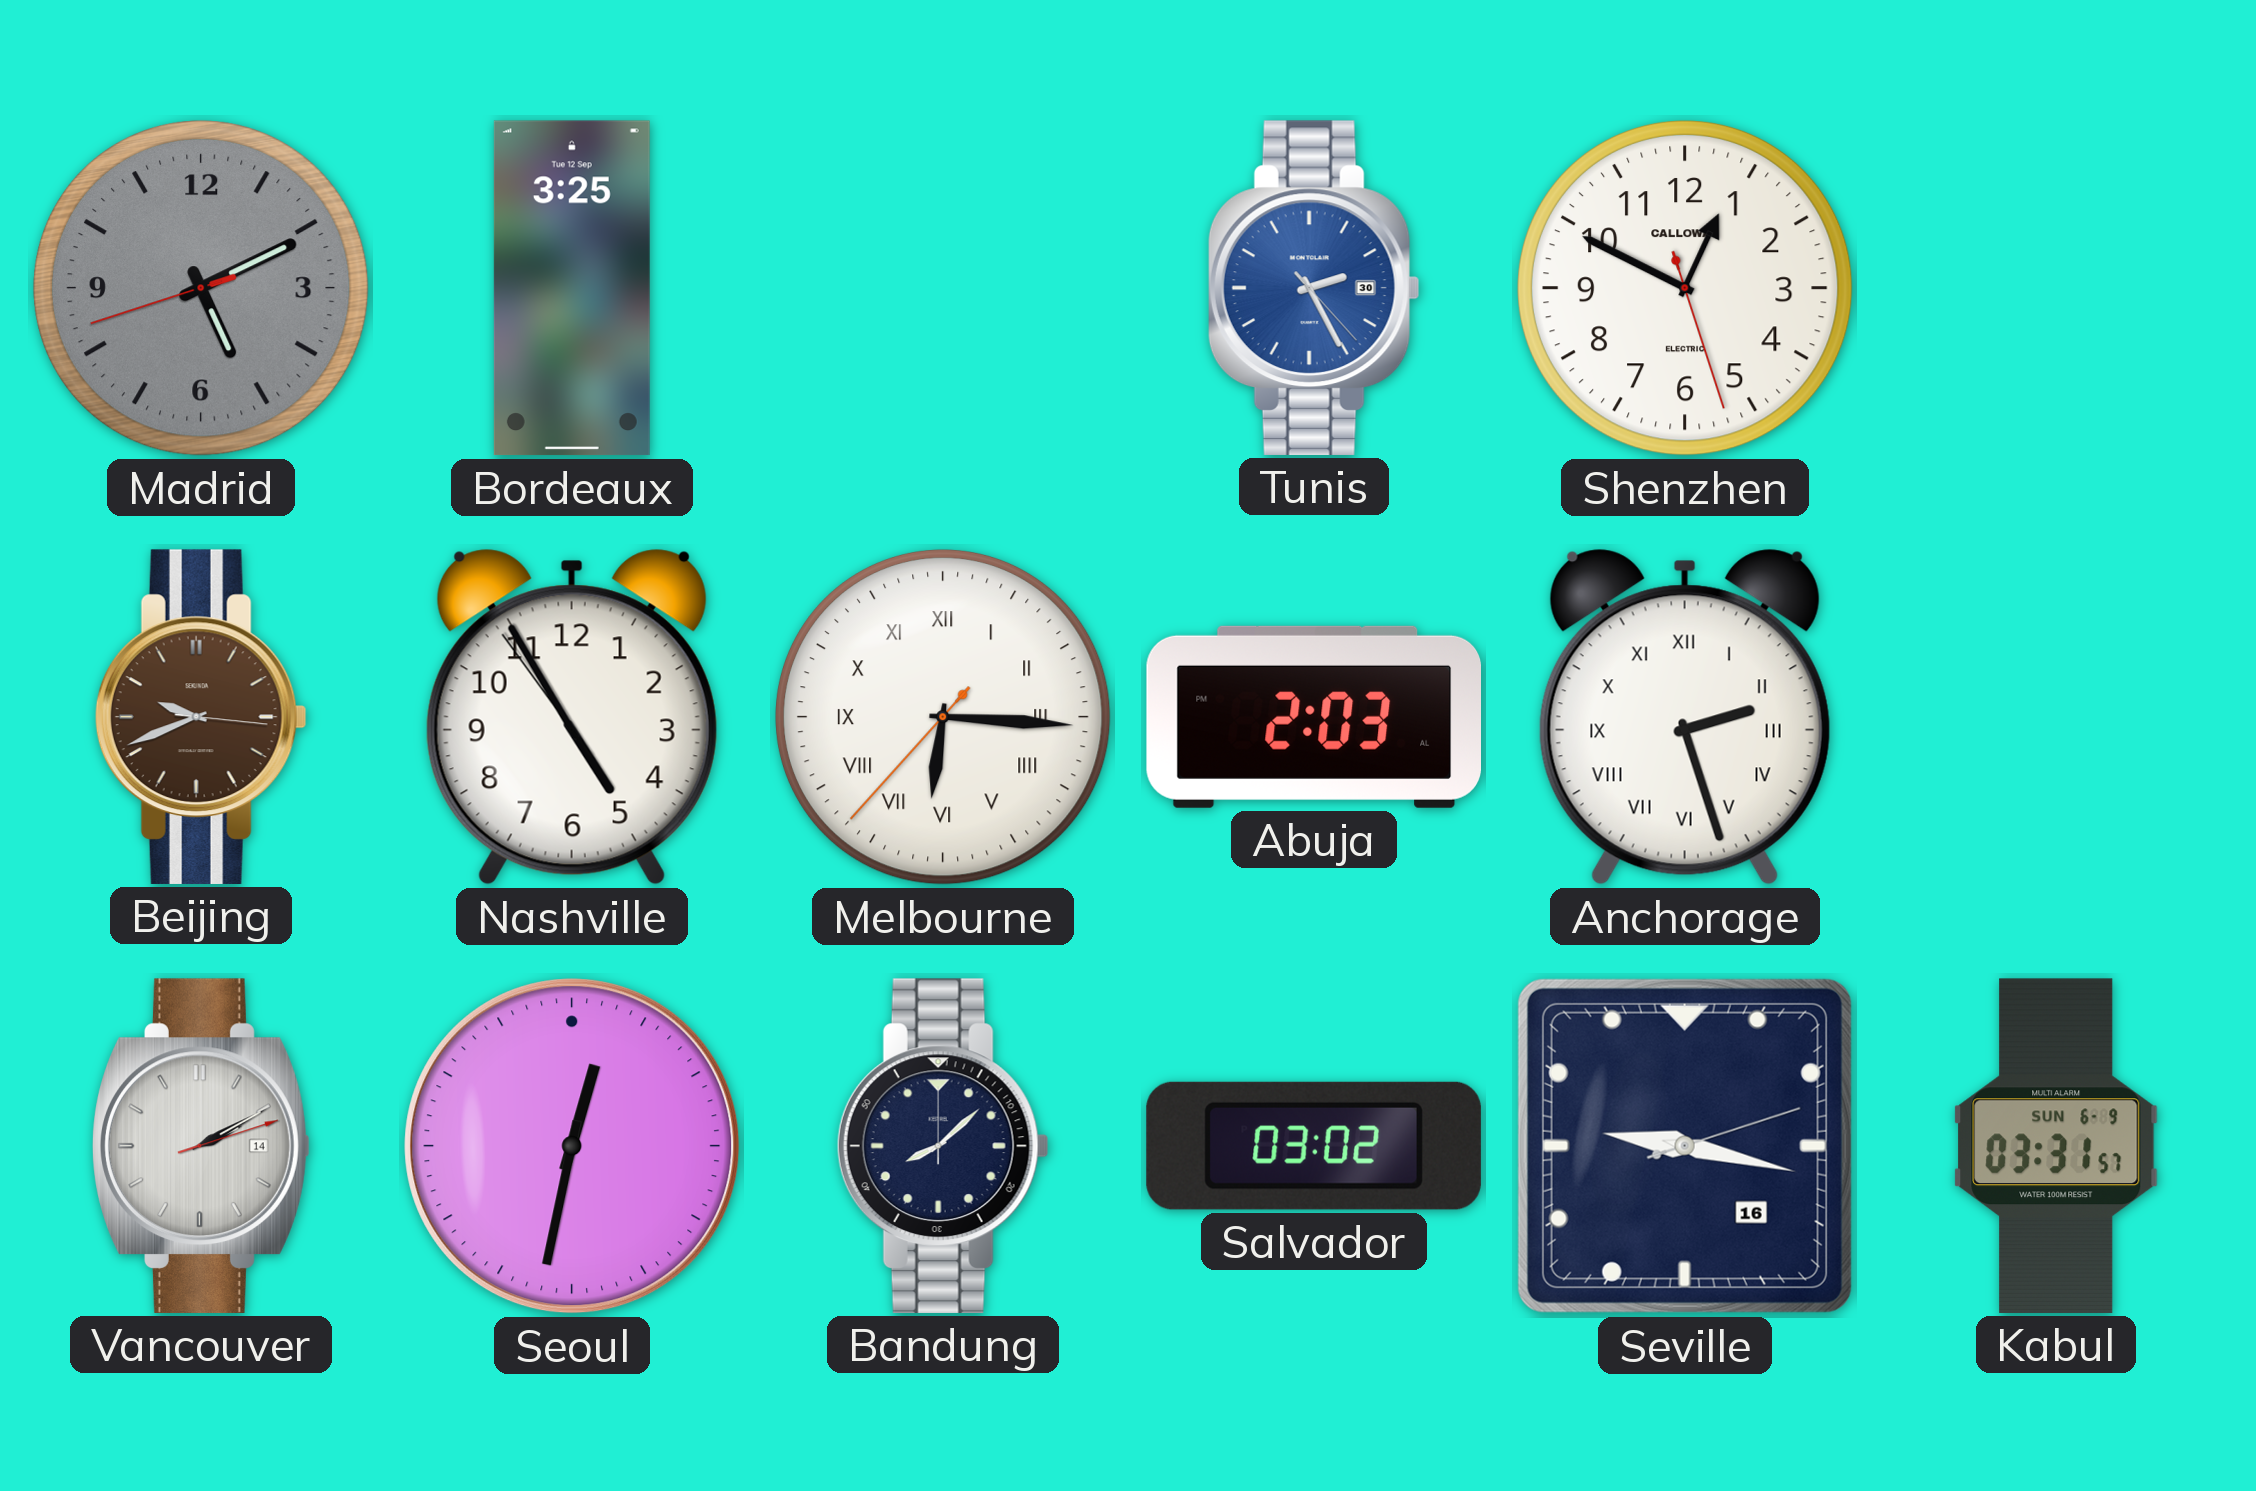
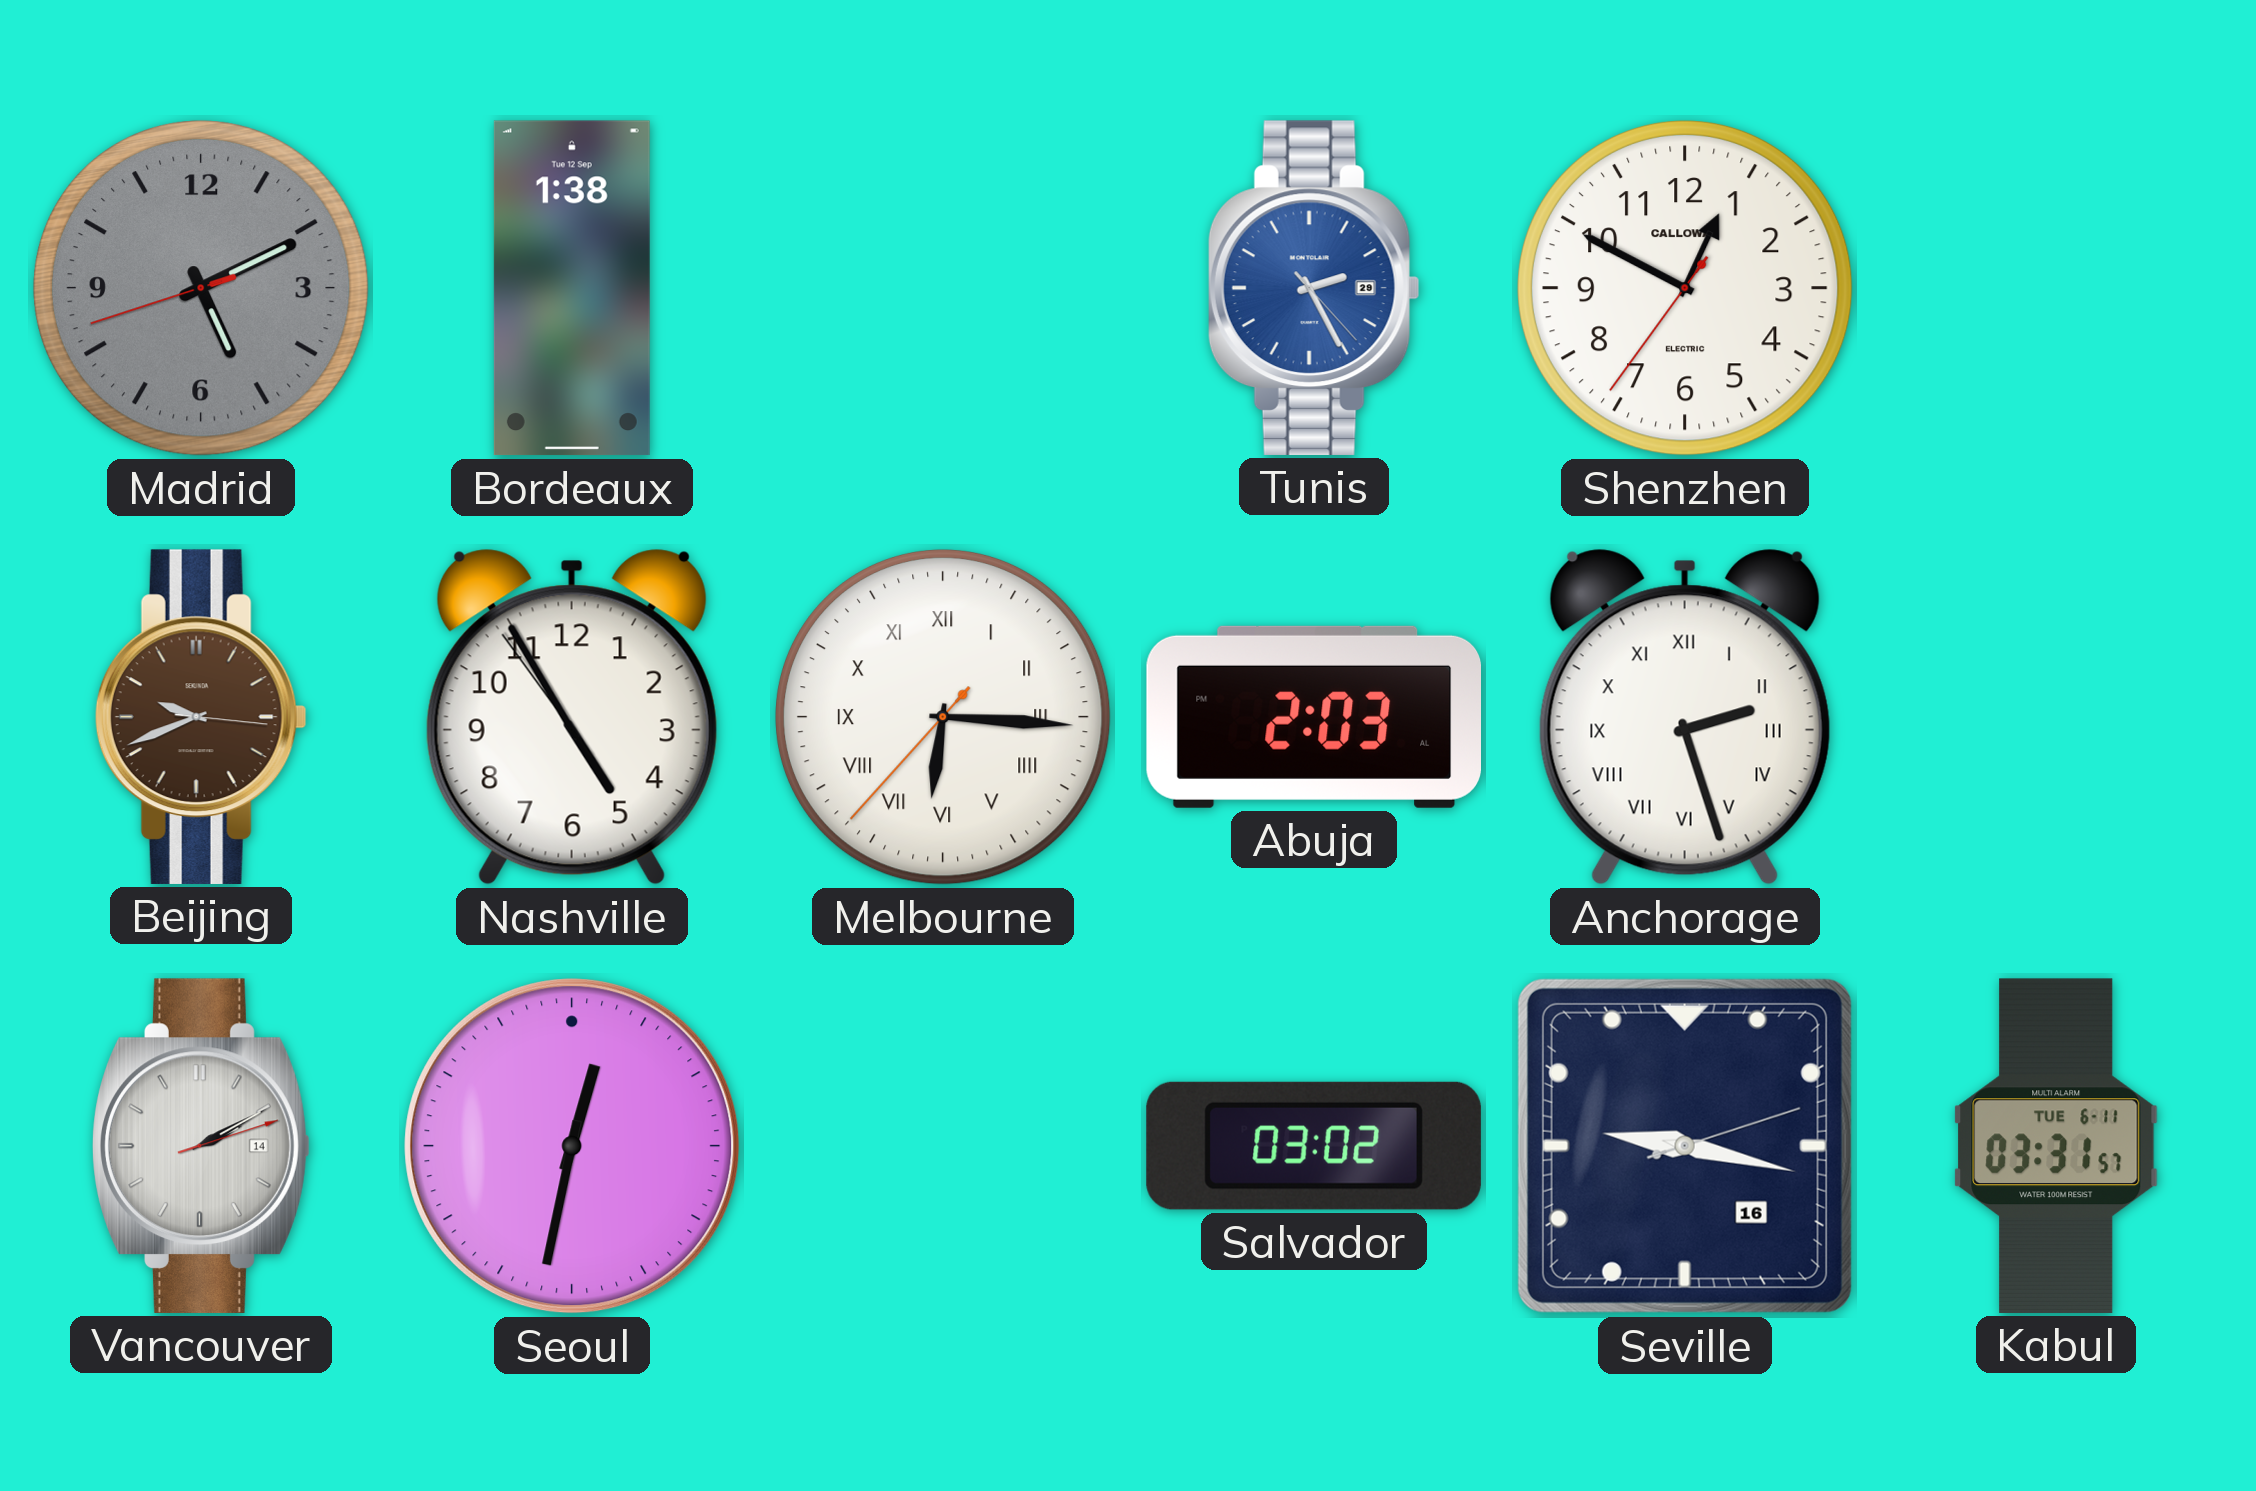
Bordeaux: 3:25 -> 1:38 (572, 288)
Tunis date: 30 -> 29 (1314, 288)
Shenzhen: 12:49:27 -> 12:49:36 (1685, 288)
Bandung: 8:08 -> none (943, 1146)
Kabul date: SUN 6-9 -> TUE 6-11 (2056, 1146)
